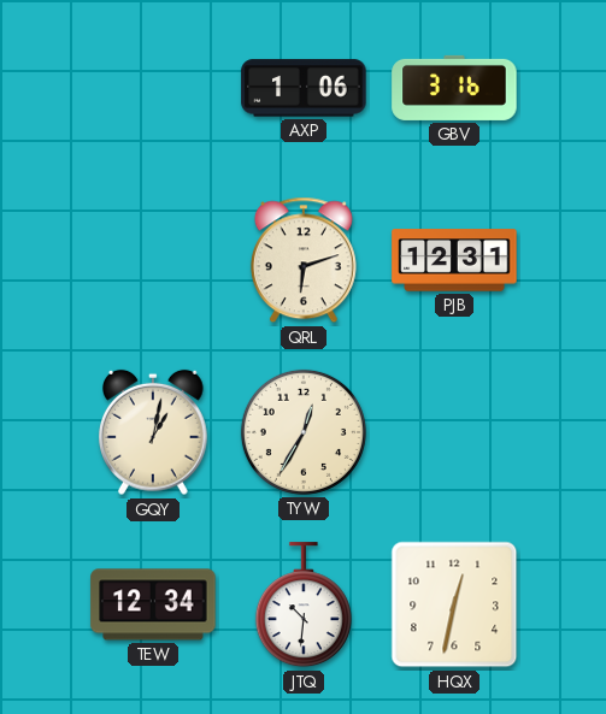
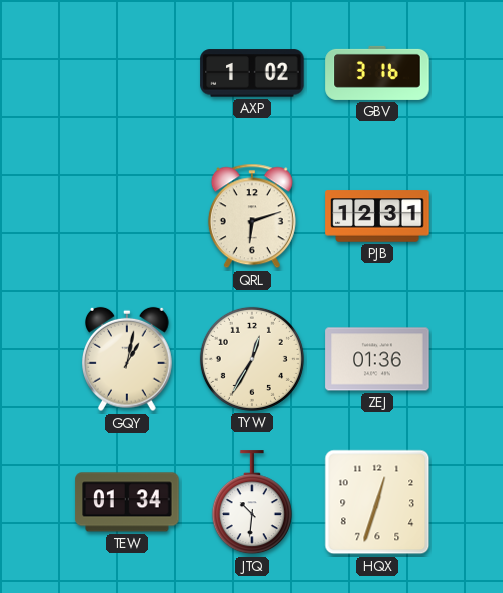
AXP: 1:06 -> 1:02 (252, 73)
ZEJ: none -> 01:36 (377, 359)
TEW: 12:34 -> 01:34 (127, 502)
HQX: 12:32 -> 12:33 (377, 502)
